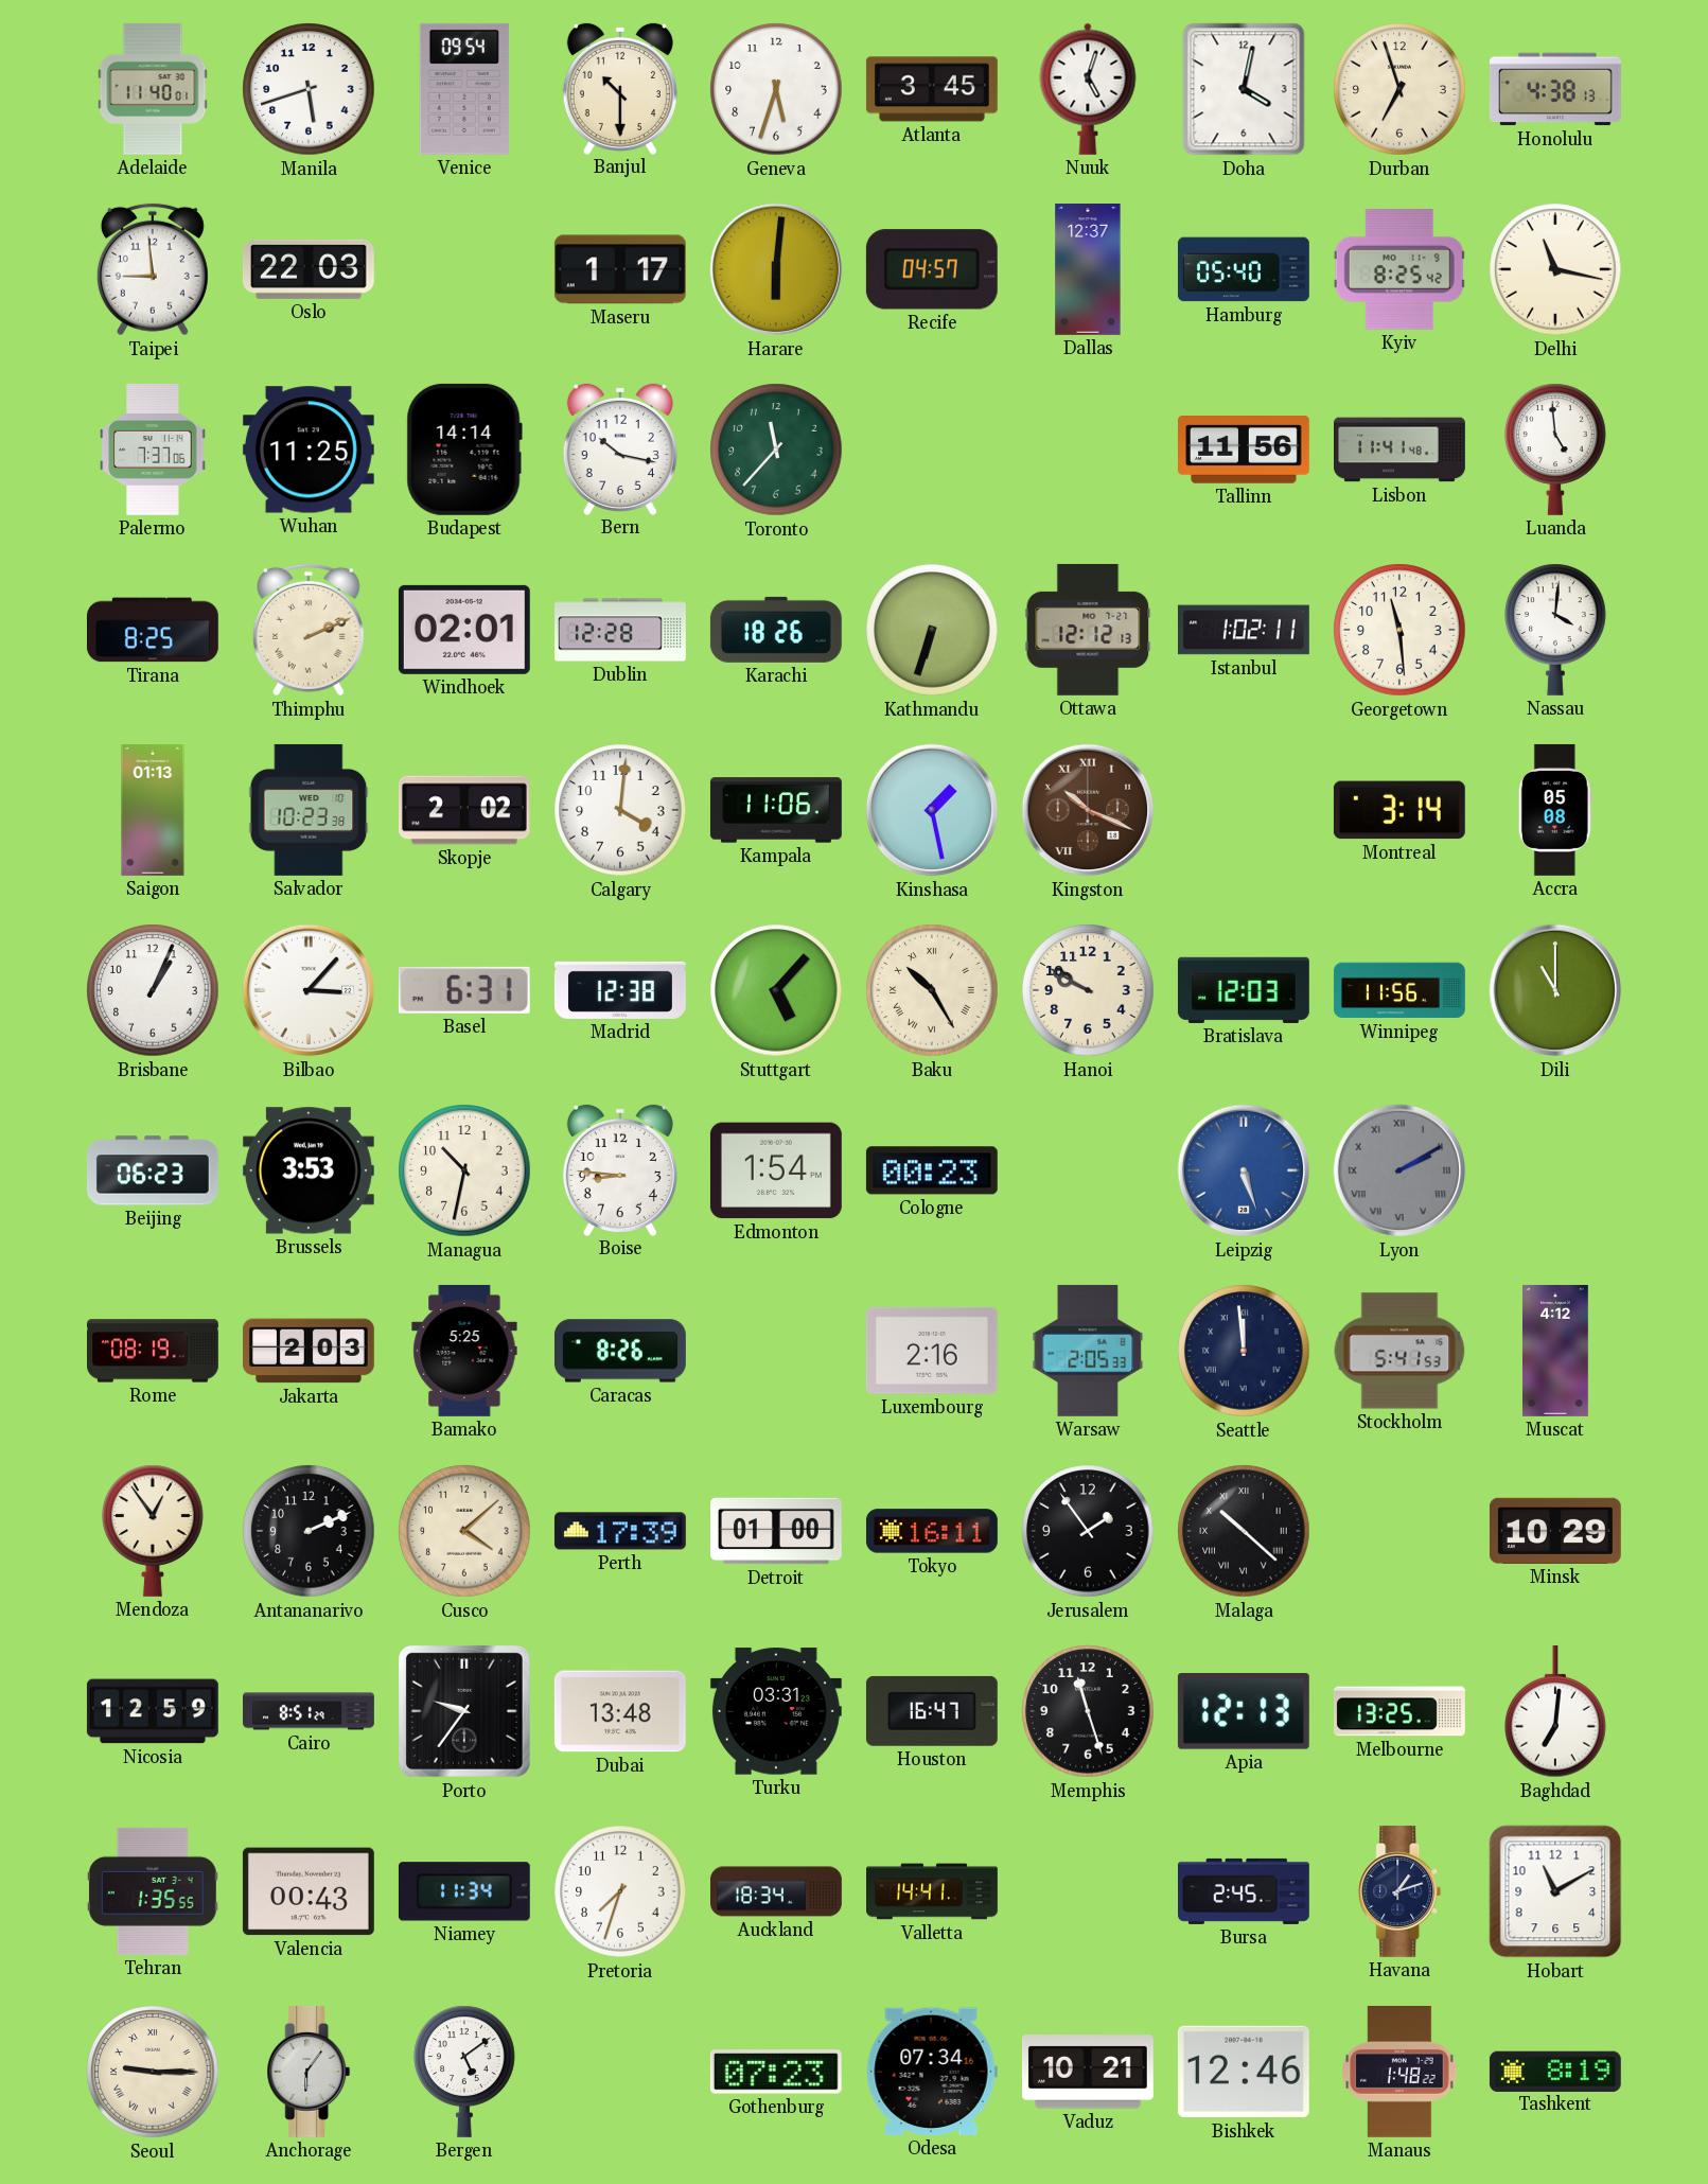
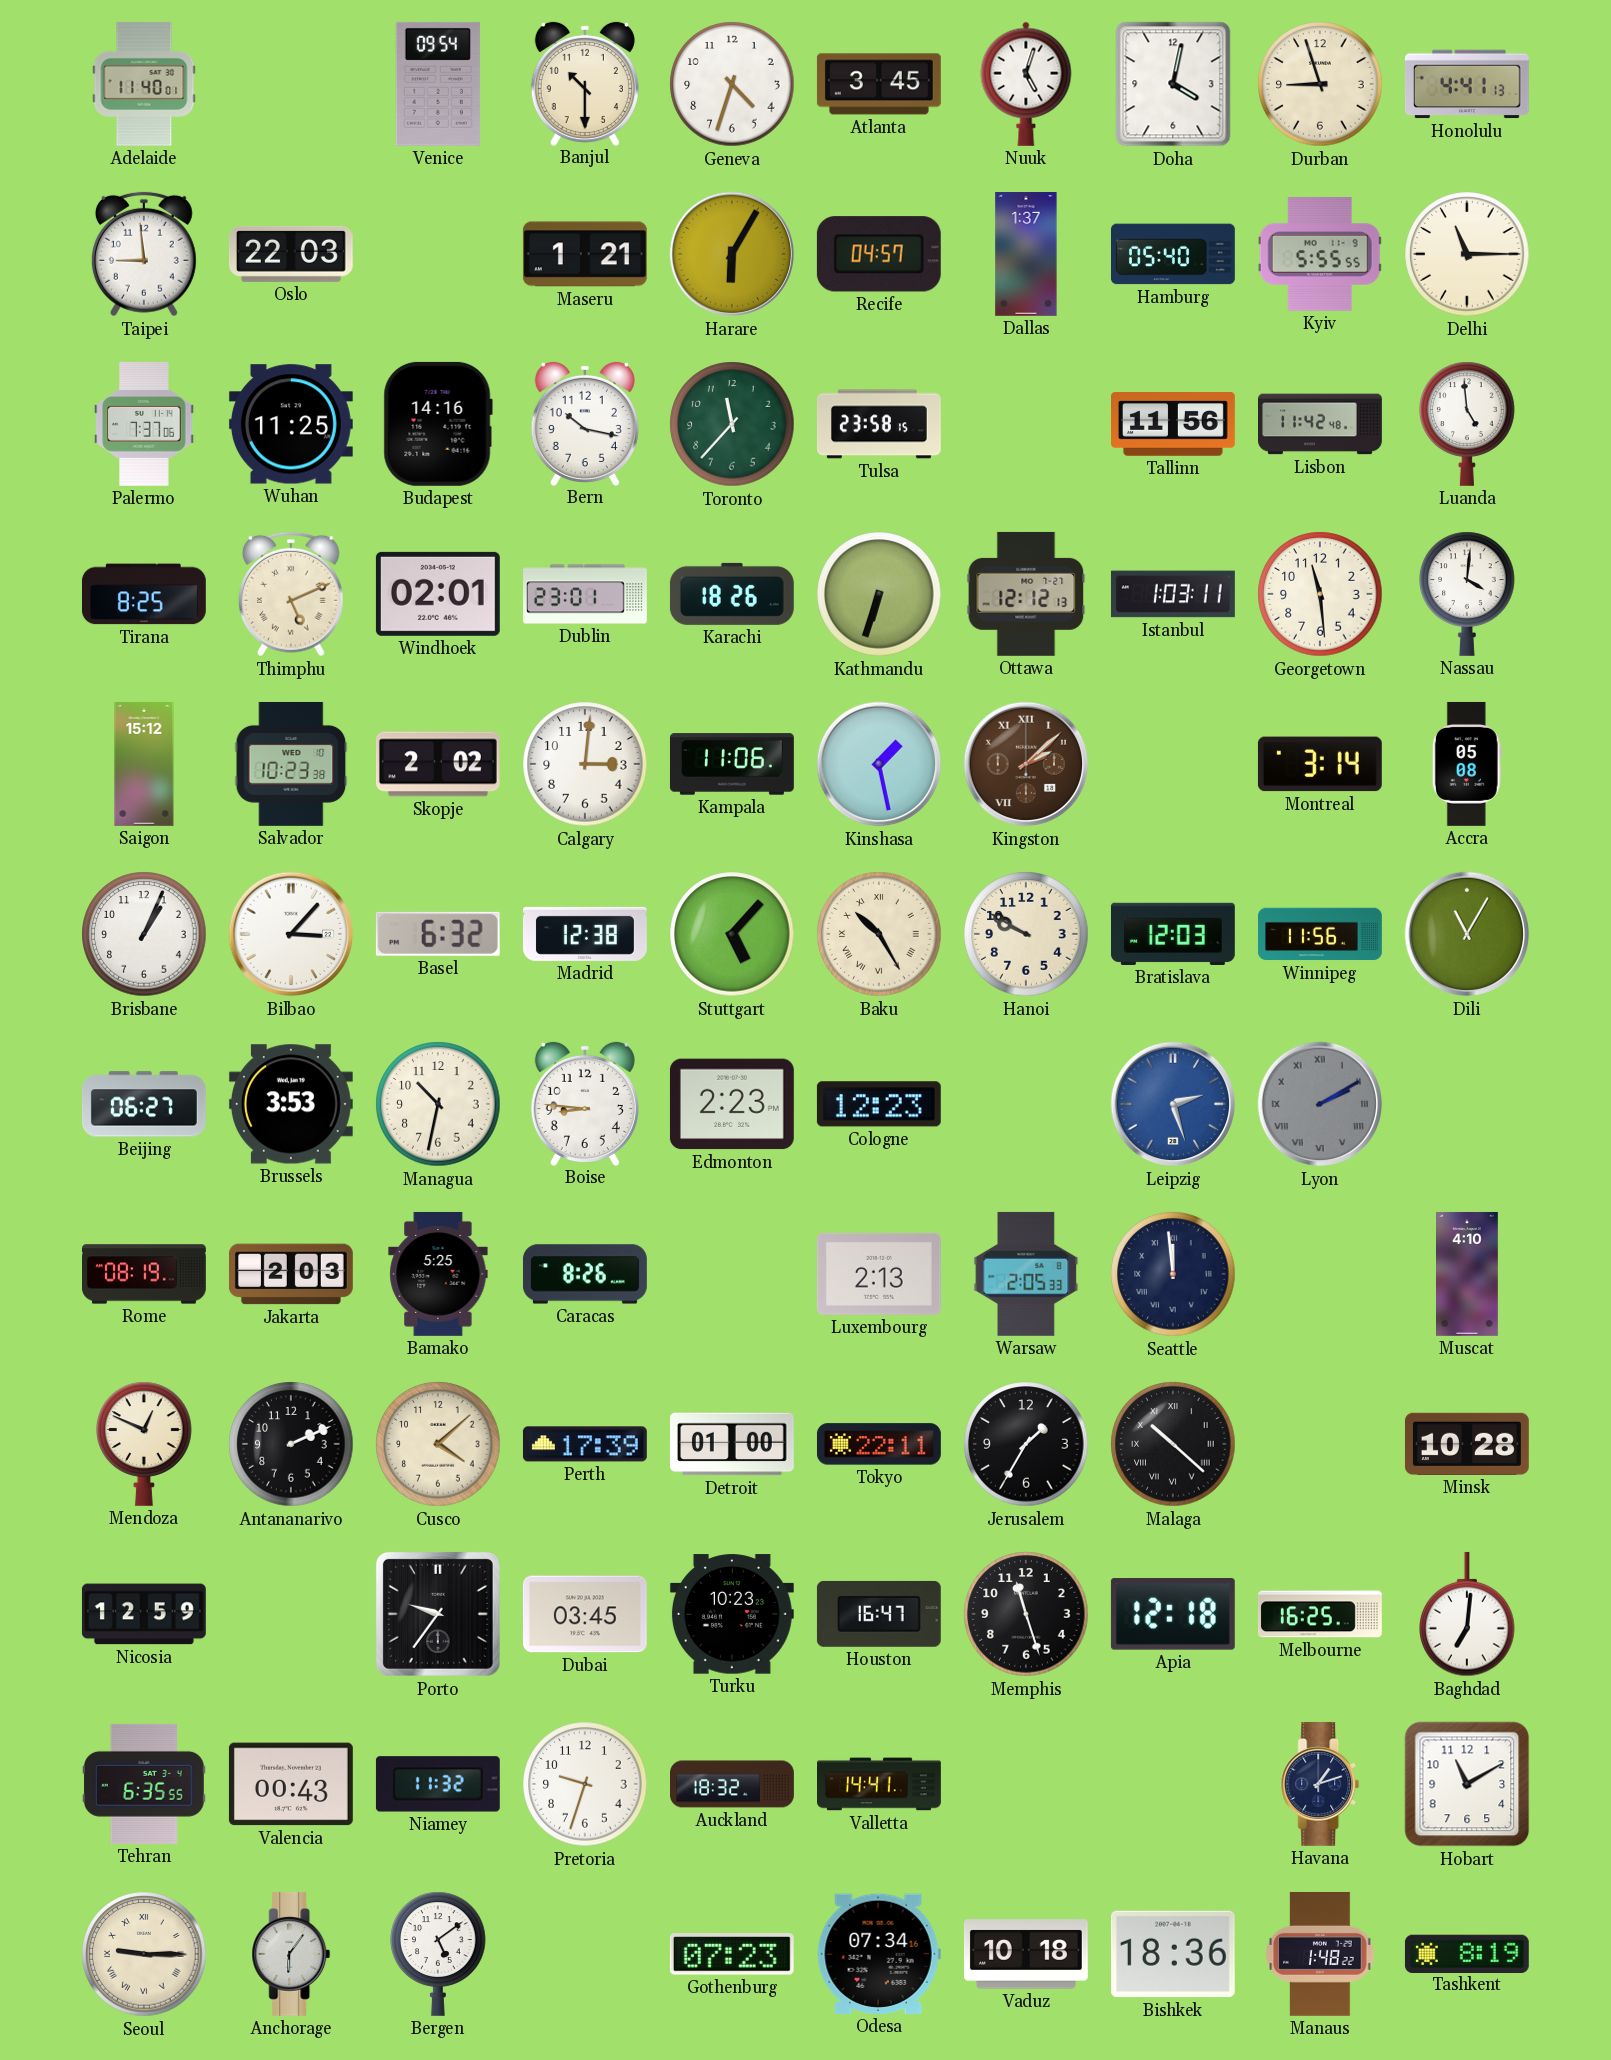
Manila: 5:42 -> none (309, 89)
Geneva: 5:33 -> 4:33 (732, 84)
Durban: 6:57 -> 8:57 (1320, 84)
Honolulu: 4:38 -> 4:41 (1467, 84)
Maseru: 1:17 -> 1:21 (585, 254)
Harare: 6:01 -> 6:05 (732, 254)
Dallas: 12:37 -> 1:37 (1026, 255)
Kyiv: 8:25 -> 5:55 (1320, 255)
Delhi: 11:17 -> 11:15 (1467, 254)
Budapest: 14:14 -> 14:16 (438, 424)
Tulsa: none -> 23:58 (879, 424)
Lisbon: 11:41 -> 11:42 (1321, 424)
Thimphu: 2:11 -> 5:11 (291, 594)
Dublin: 12:28 -> 23:01 (586, 594)
Istanbul: 1:02 -> 1:03 (1173, 594)
Saigon: 01:13 -> 15:12 (144, 765)
Calgary: 4:01 -> 3:01 (585, 764)
Kingston: 10:19 -> 2:08 (1026, 764)
Basel: 6:31 -> 6:32 (438, 934)
Dili: 11:00 -> 11:05 (1467, 934)
Beijing: 06:23 -> 06:27 (144, 1104)
Edmonton: 1:54 -> 2:23 (732, 1104)
Cologne: 00:23 -> 12:23 (879, 1104)
Leipzig: 5:27 -> 2:27 (1173, 1104)
Luxembourg: 2:16 -> 2:13 (879, 1274)
Stockholm: 5:41 -> none (1399, 1351)
Muscat: 4:12 -> 4:10 (1468, 1274)
Mendoza: 12:54 -> 12:49 (144, 1444)
Tokyo: 16:11 -> 22:11 (879, 1444)
Jerusalem: 1:54 -> 1:35 (1026, 1444)
Minsk: 10:29 -> 10:28 (1467, 1444)
Cairo: 8:51 -> none (310, 1711)
Dubai: 13:48 -> 03:45 (585, 1614)
Turku: 03:31 -> 10:23 (732, 1614)
Apia: 12:13 -> 12:18 (1173, 1614)
Melbourne: 13:25 -> 16:25 (1320, 1614)
Tehran: 1:35 -> 6:35 (144, 1784)
Niamey: 11:34 -> 11:32 (438, 1784)
Pretoria: 7:33 -> 9:33 (585, 1784)
Auckland: 18:34 -> 18:32 (733, 1784)
Bursa: 2:45 -> none (1245, 1891)
Vaduz: 10:21 -> 10:18 (1026, 1954)
Bishkek: 12:46 -> 18:36 (1173, 1954)
